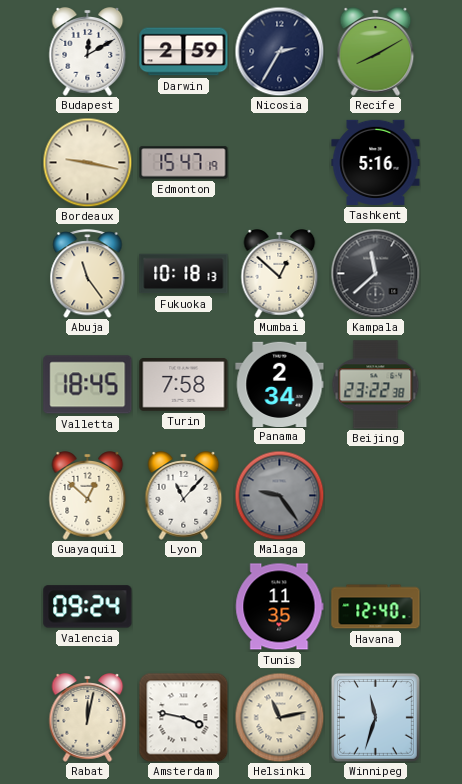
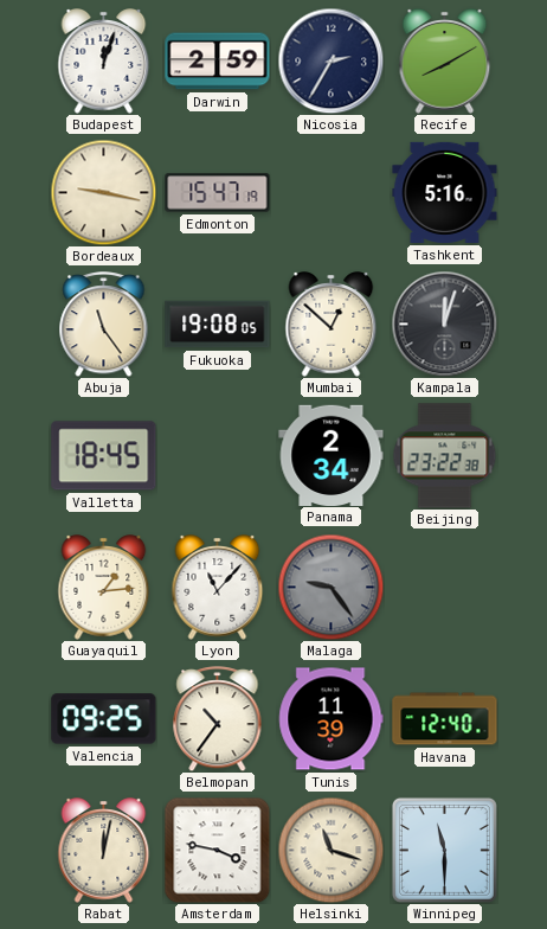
Budapest: 12:10 -> 12:03 (104, 62)
Fukuoka: 10:18 -> 19:08 (218, 325)
Kampala: 11:38 -> 12:03 (444, 323)
Turin: 7:58 -> none (184, 385)
Guayaquil: 12:52 -> 1:14 (104, 588)
Valencia: 09:24 -> 09:25 (104, 719)
Belmopan: none -> 10:36 (218, 719)
Tunis: 11:35 -> 11:39 (332, 719)
Helsinki: 11:13 -> 11:18 (330, 850)
Winnipeg: 11:33 -> 11:30 (444, 850)
